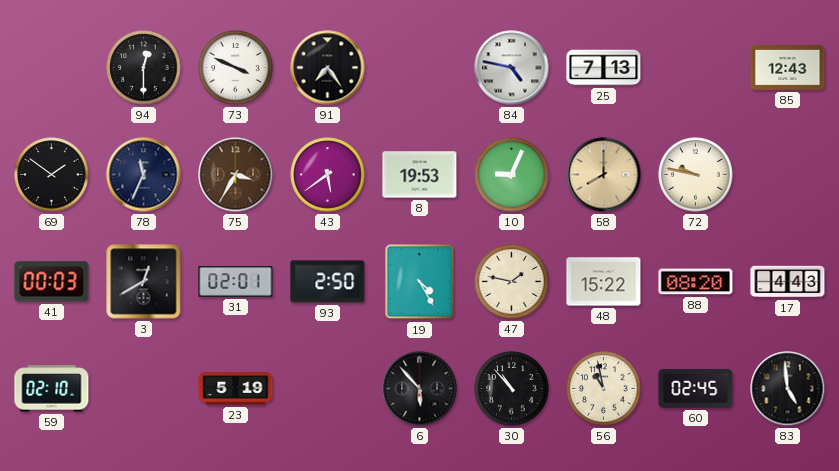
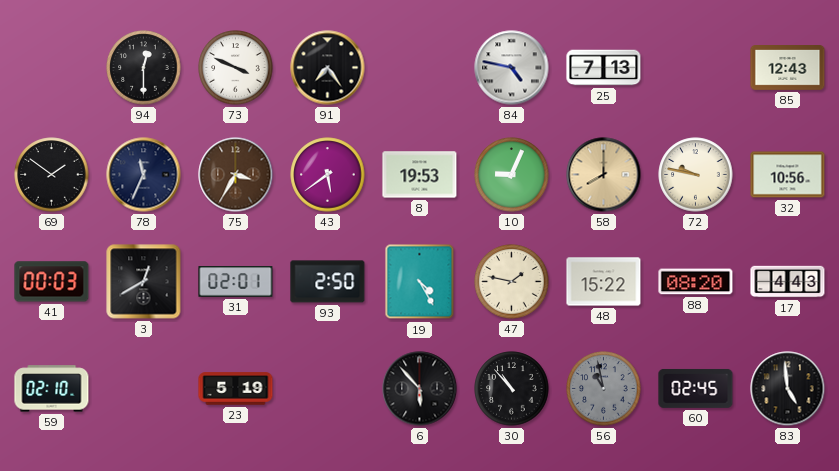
32: none -> 10:56 (788, 175)
56 dial: cream -> grey (604, 389)
